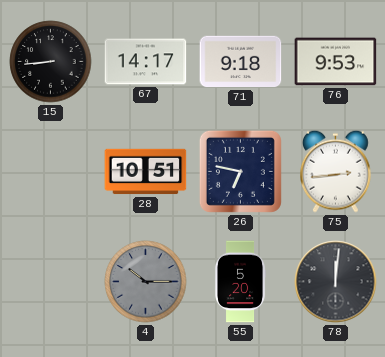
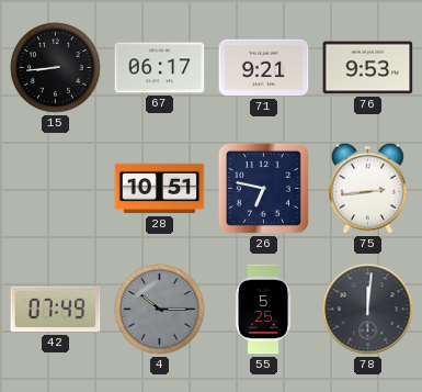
67: 14:17 -> 06:17 (160, 68)
71: 9:18 -> 9:21 (264, 68)
42: none -> 07:49 (56, 310)
55: 5:20 -> 5:25 (263, 310)
